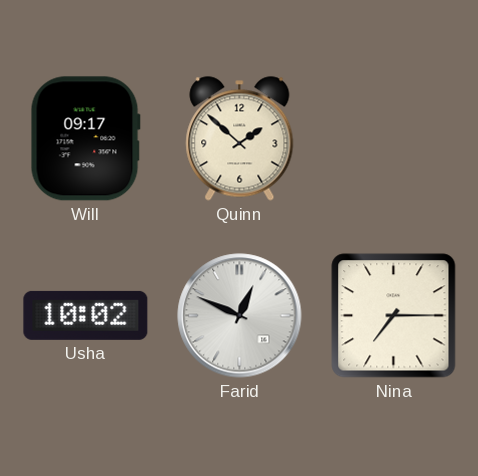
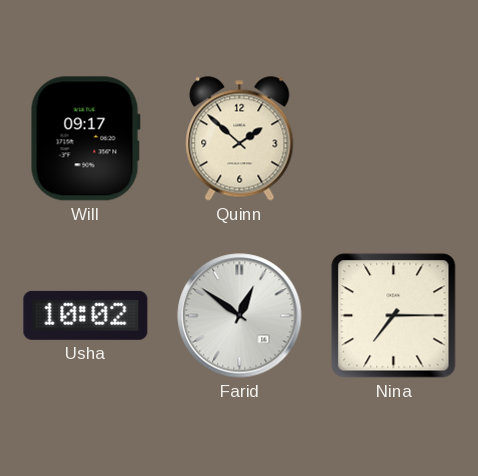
Farid: 12:49 -> 12:51 (240, 316)
